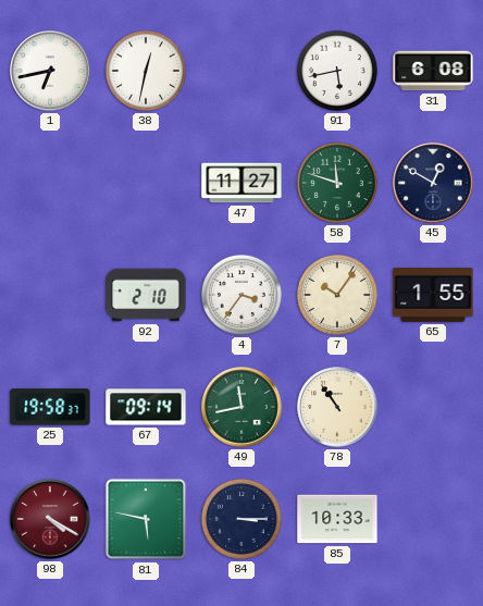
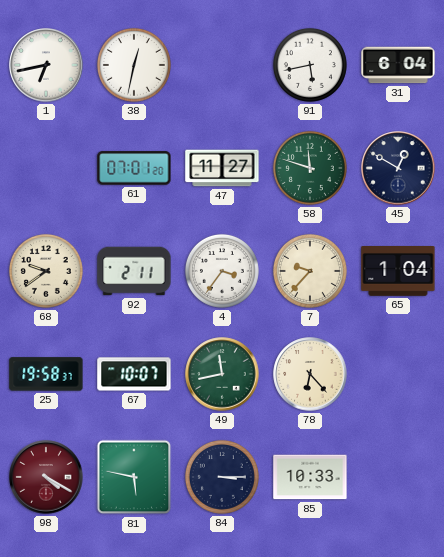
31: 6:08 -> 6:04 (398, 65)
61: none -> 07:01 (134, 168)
68: none -> 9:39 (46, 271)
92: 2:10 -> 2:11 (134, 271)
7: 10:06 -> 9:37 (310, 271)
65: 1:55 -> 1:04 (398, 272)
67: 09:14 -> 10:07 (134, 374)
78: 10:54 -> 6:23 (310, 374)
